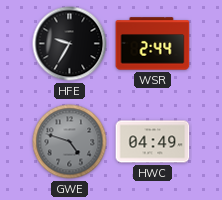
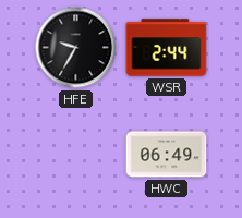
GWE: 4:48 -> none (70, 142)
HWC: 04:49 -> 06:49 (167, 155)
